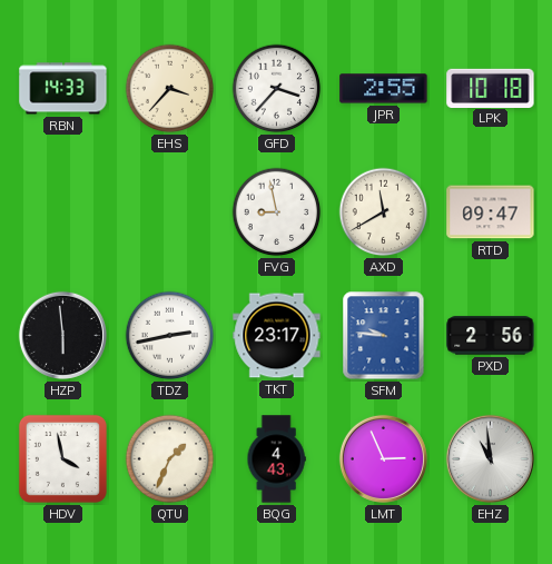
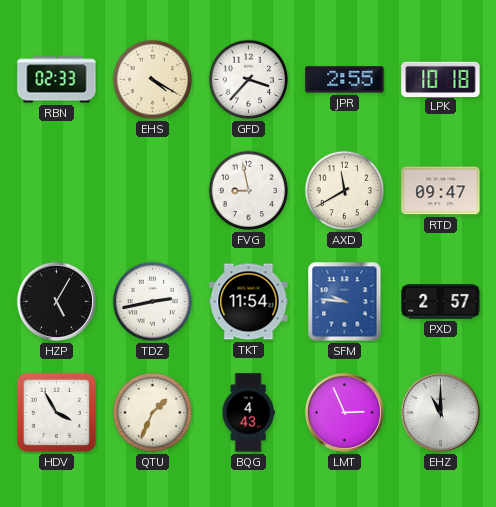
RBN: 14:33 -> 02:33 (57, 80)
EHS: 3:37 -> 4:20 (153, 80)
HZP: 5:59 -> 5:05 (56, 301)
TKT: 23:17 -> 11:54 (249, 302)
PXD: 2:56 -> 2:57 (441, 302)
HDV: 3:58 -> 3:55 (56, 412)
EHZ: 10:59 -> 11:00 (440, 412)
